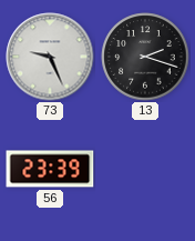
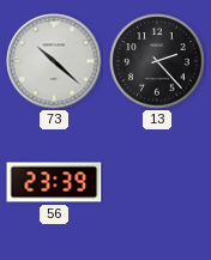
73: 9:26 -> 10:22 (54, 61)
13: 2:18 -> 2:23 (157, 61)
